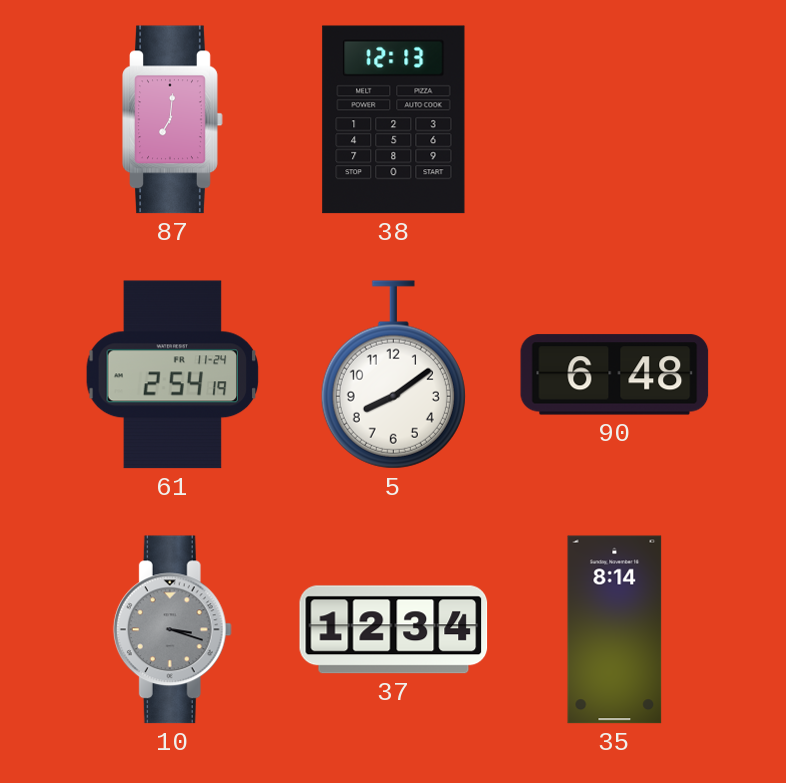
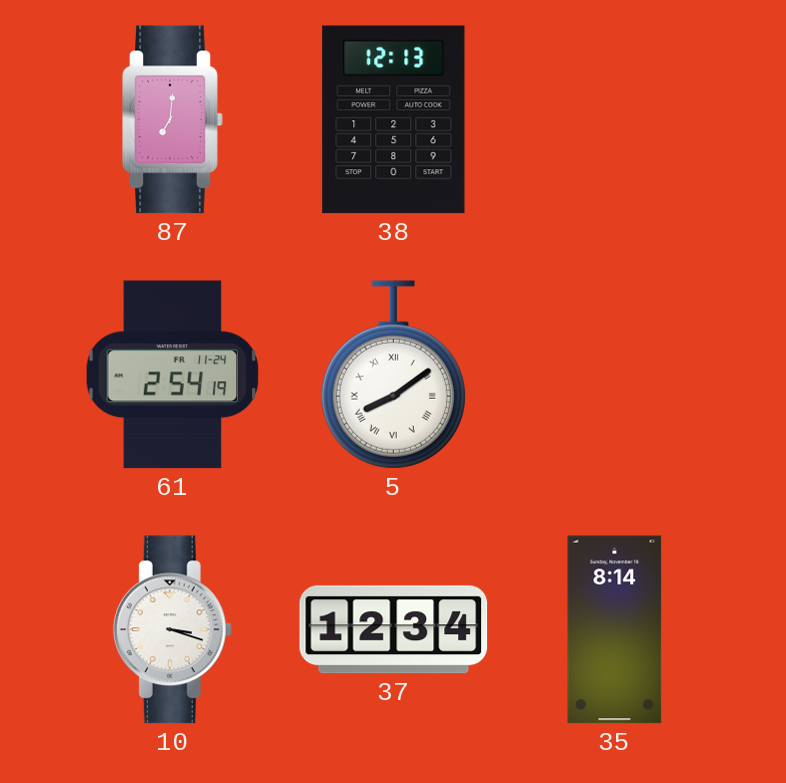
5 numerals: Arabic -> Roman (393, 375)
90: 6:48 -> none (615, 375)
10 dial: grey -> white (172, 630)
